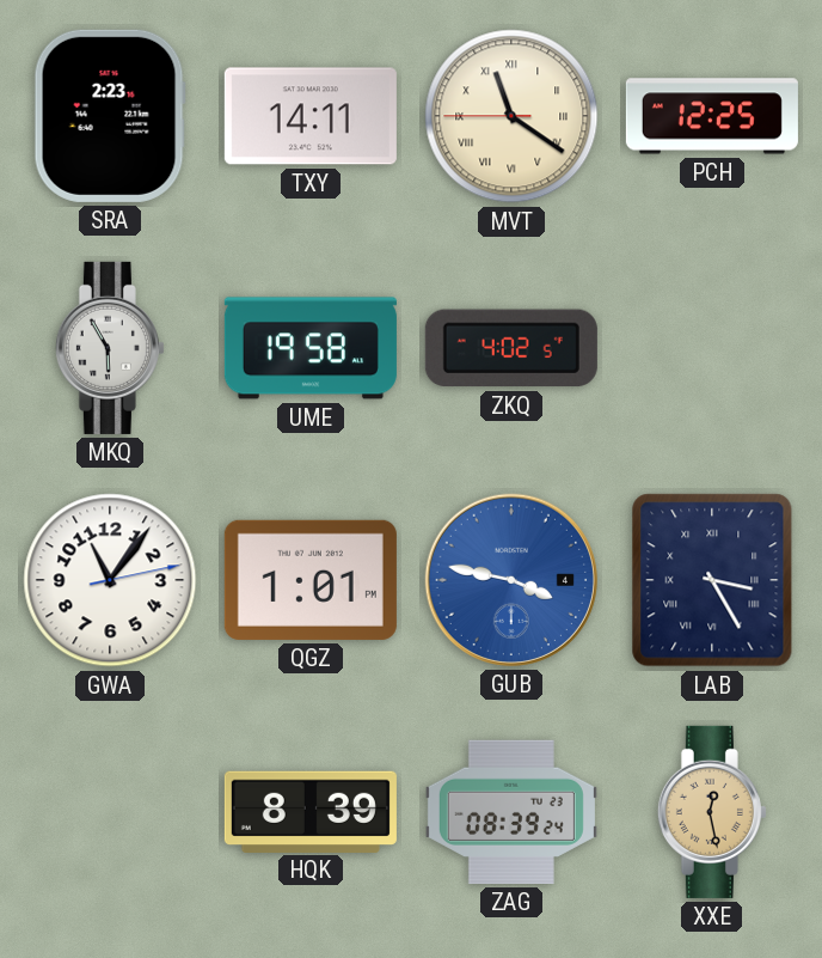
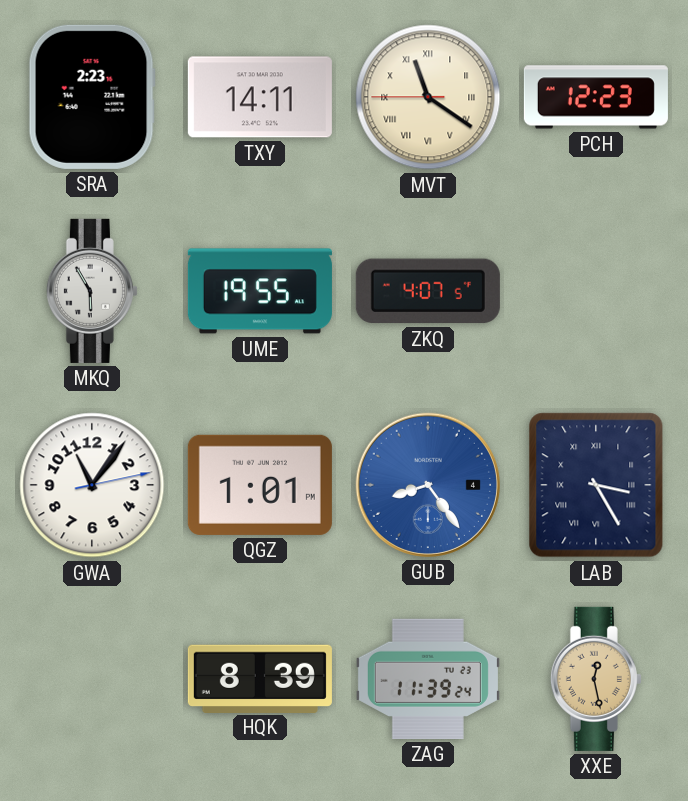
PCH: 12:25 -> 12:23 (596, 97)
UME: 19:58 -> 19:55 (260, 291)
ZKQ: 4:02 -> 4:07 (428, 291)
GUB: 3:47 -> 8:24 (428, 485)
ZAG: 08:39 -> 11:39 (428, 679)
